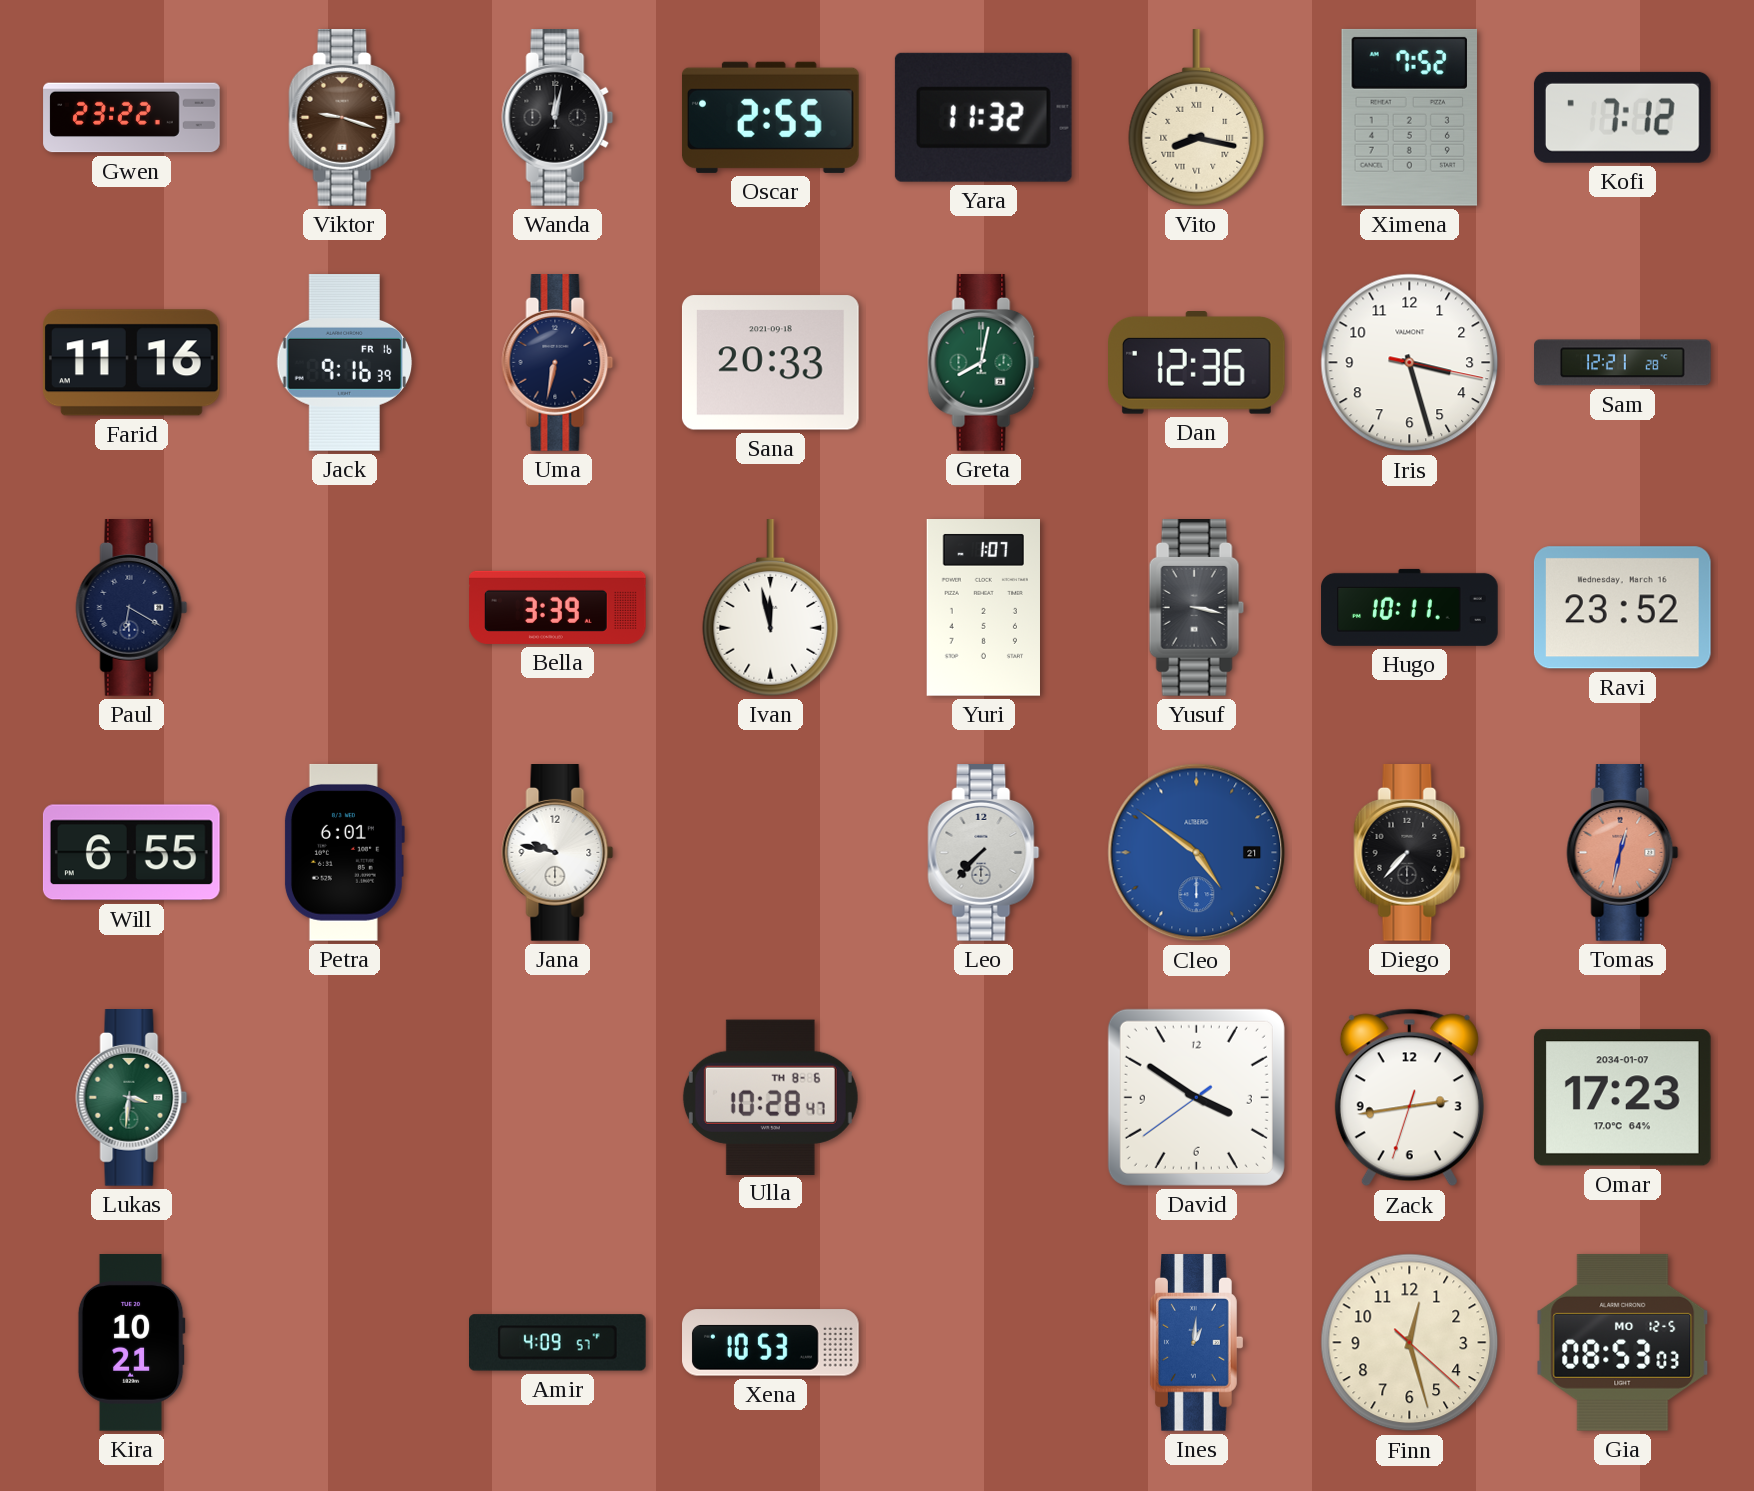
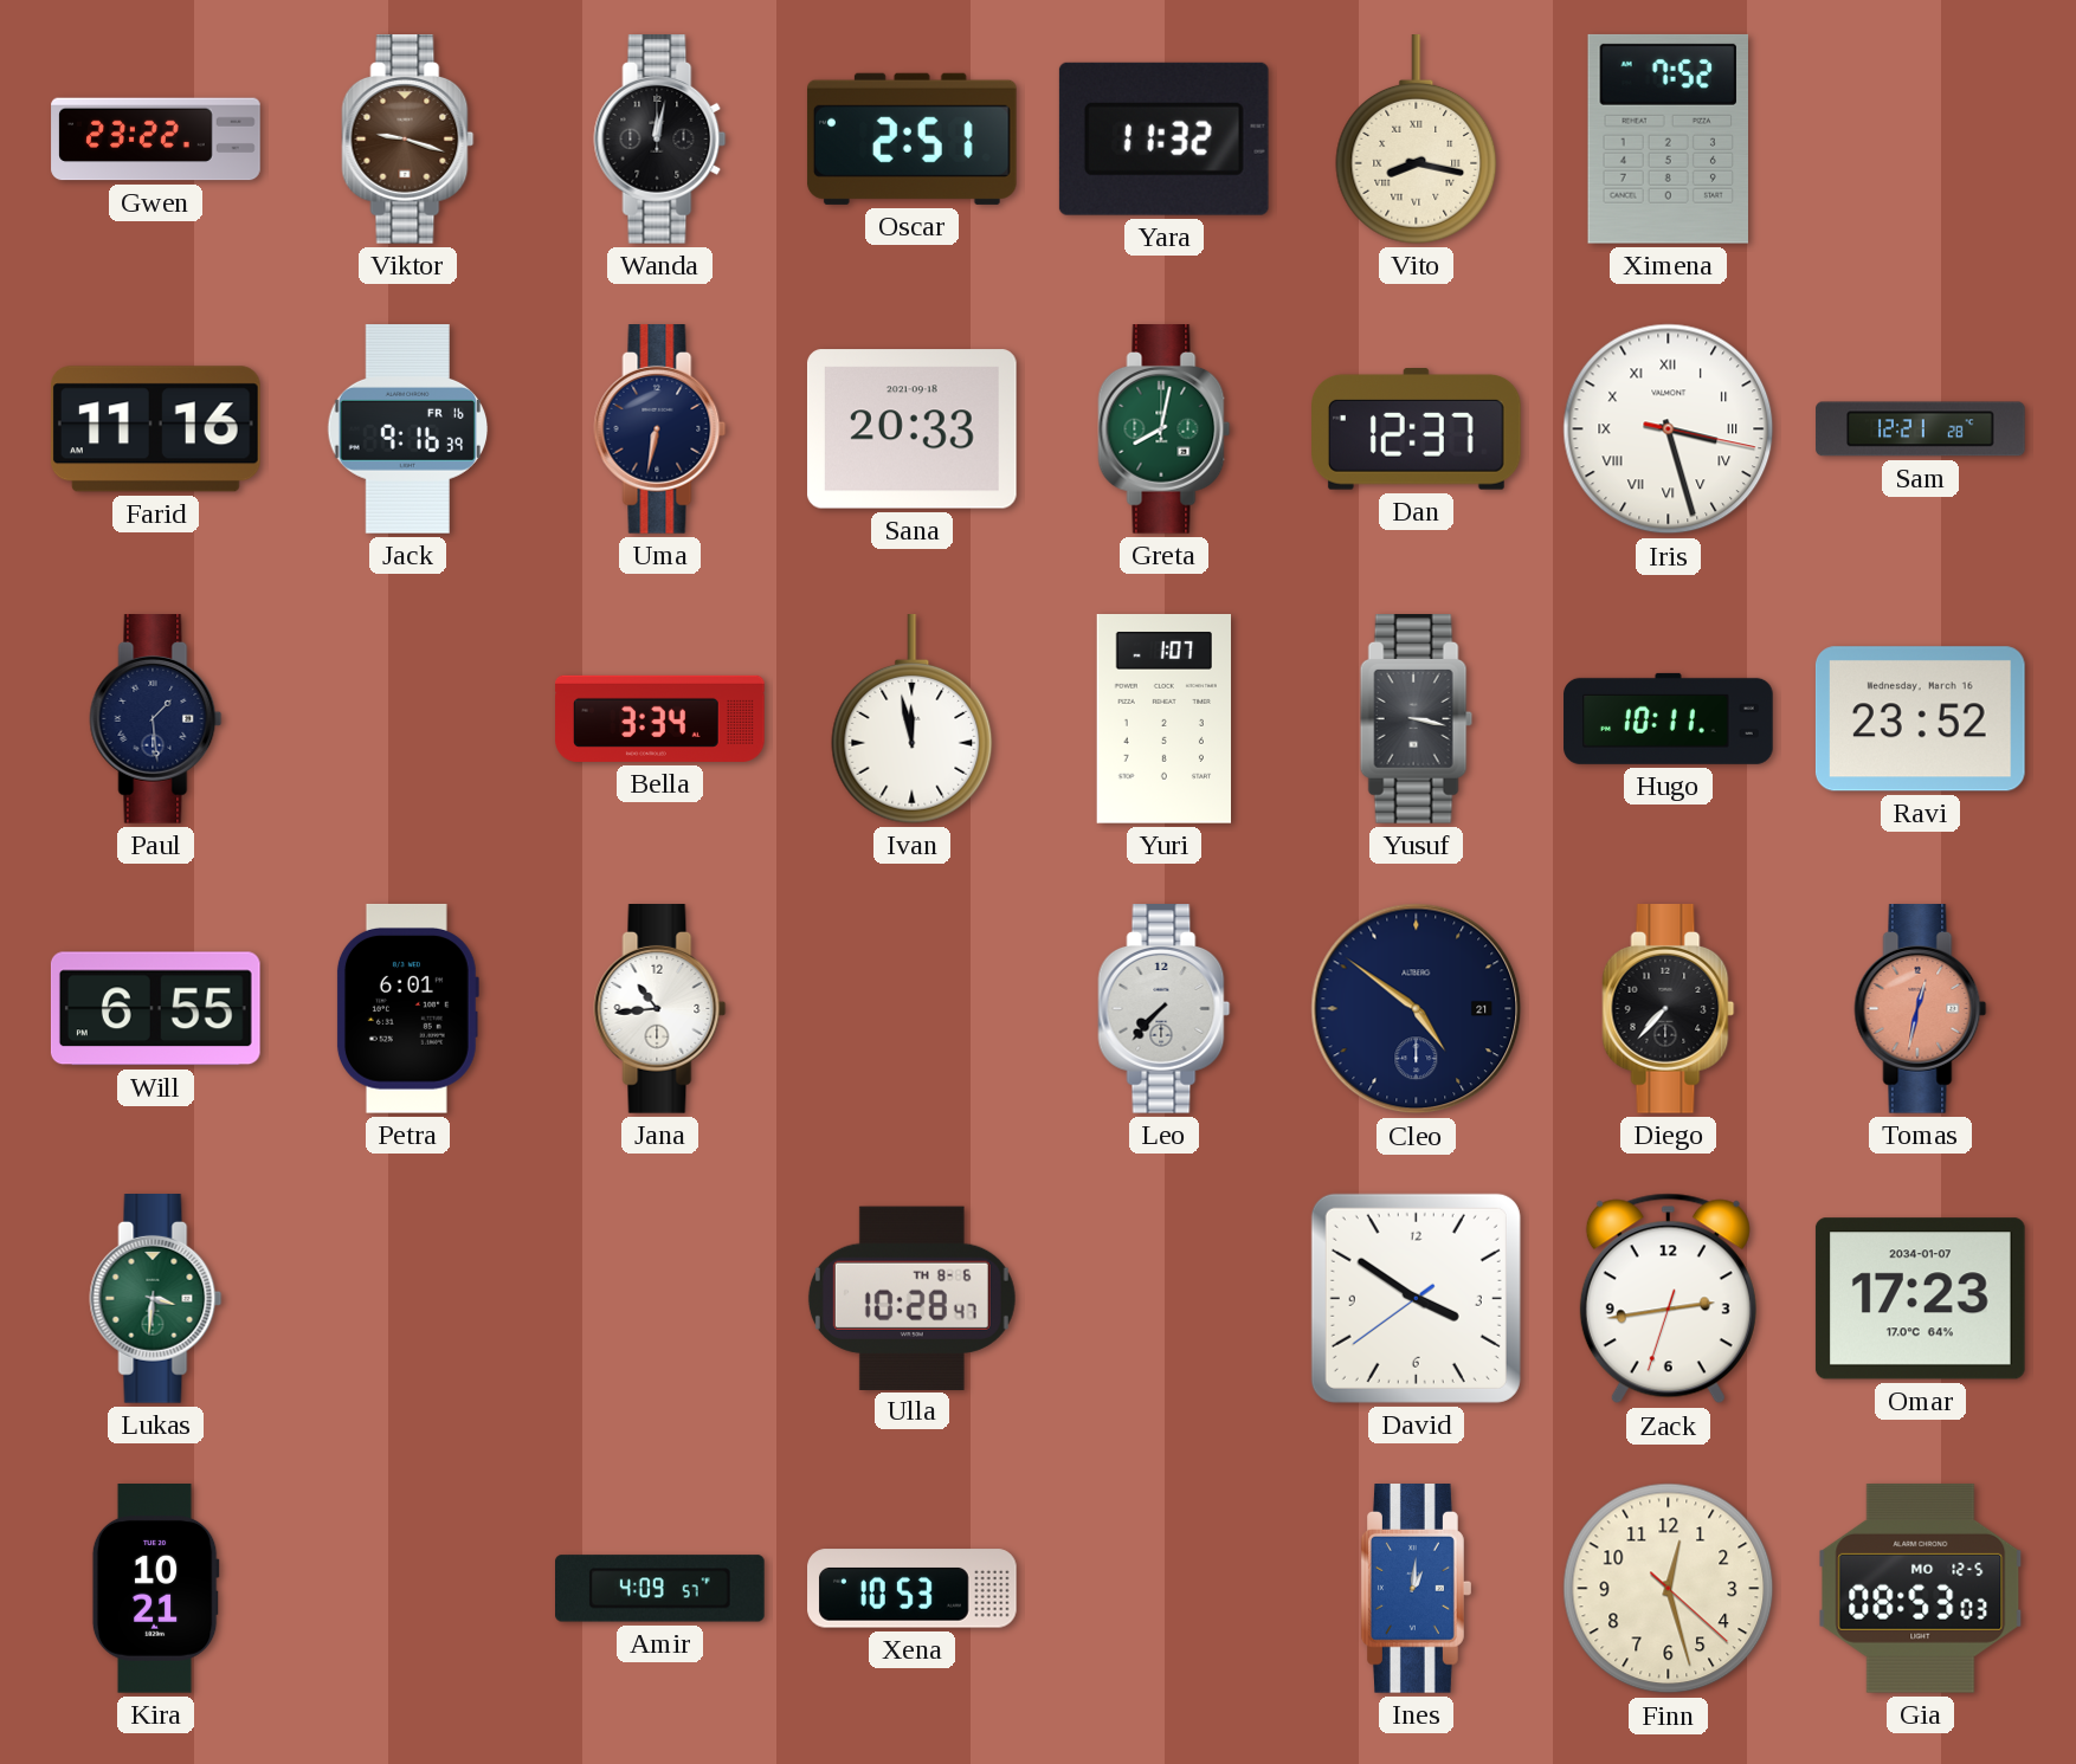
Oscar: 2:55 -> 2:51 (911, 138)
Kofi: 7:12 -> none (1622, 117)
Dan: 12:36 -> 12:37 (1417, 429)
Iris numerals: Arabic -> Roman (1669, 429)
Paul: 6:20 -> 1:29 (156, 719)
Bella: 3:39 -> 3:34 (660, 718)
Jana: 9:47 -> 10:44 (660, 1009)
Cleo dial: blue -> navy (1417, 1009)
